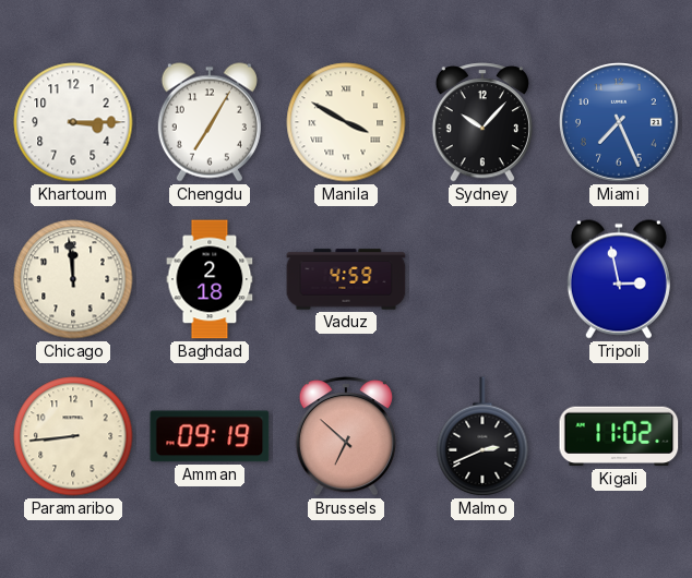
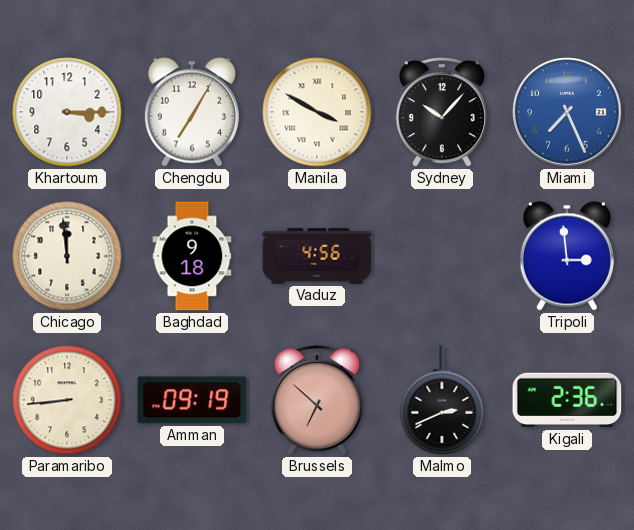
Baghdad: 2:18 -> 9:18 (192, 256)
Vaduz: 4:59 -> 4:56 (317, 256)
Tripoli: 2:58 -> 2:59 (567, 256)
Kigali: 11:02 -> 2:36 (567, 400)
